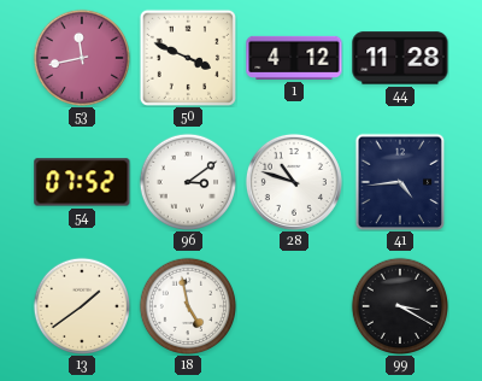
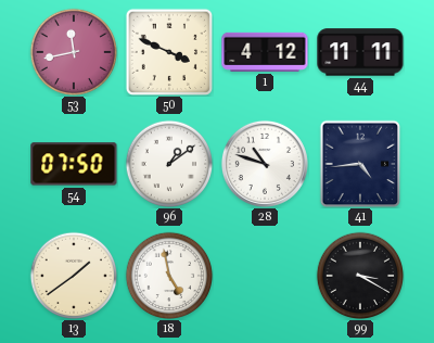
44: 11:28 -> 11:11 (360, 52)
54: 07:52 -> 07:50 (74, 164)
96: 3:09 -> 1:09 (168, 163)
